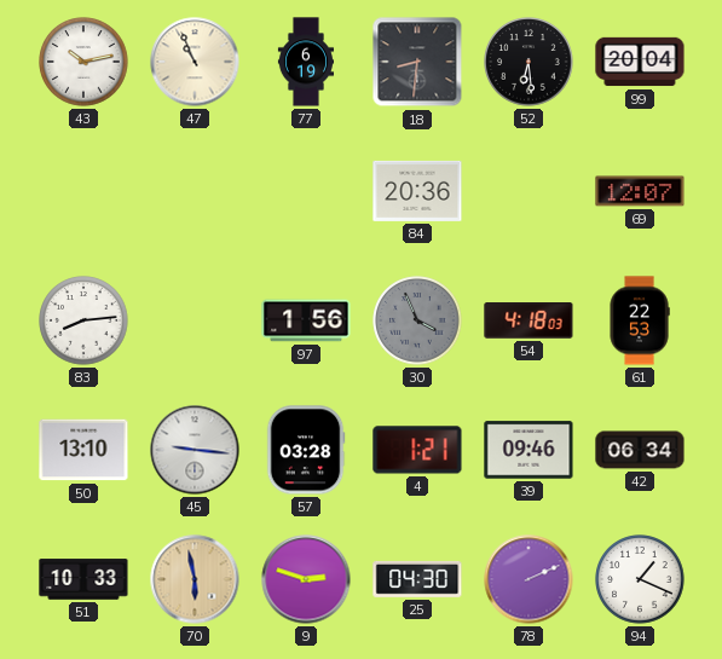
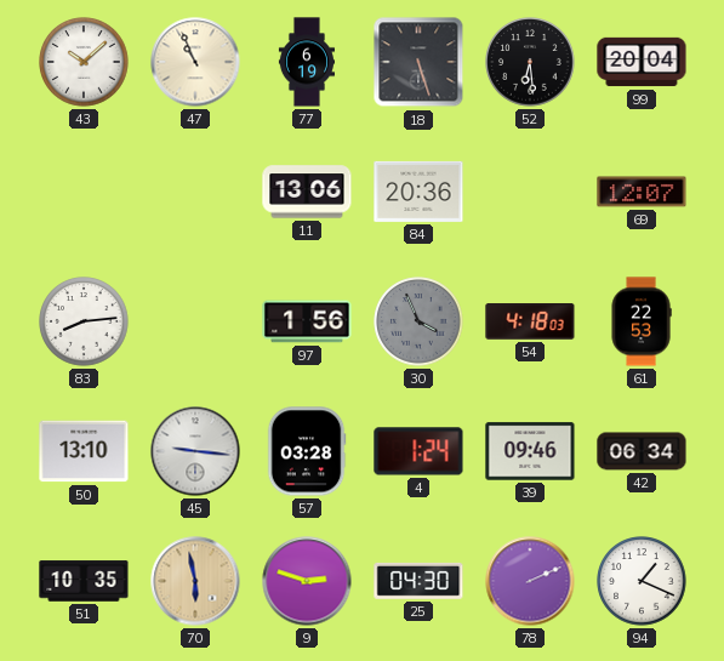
43: 10:13 -> 10:08 (84, 62)
18: 8:31 -> 5:27 (418, 62)
11: none -> 13:06 (307, 192)
4: 1:21 -> 1:24 (418, 451)
51: 10:33 -> 10:35 (84, 581)
